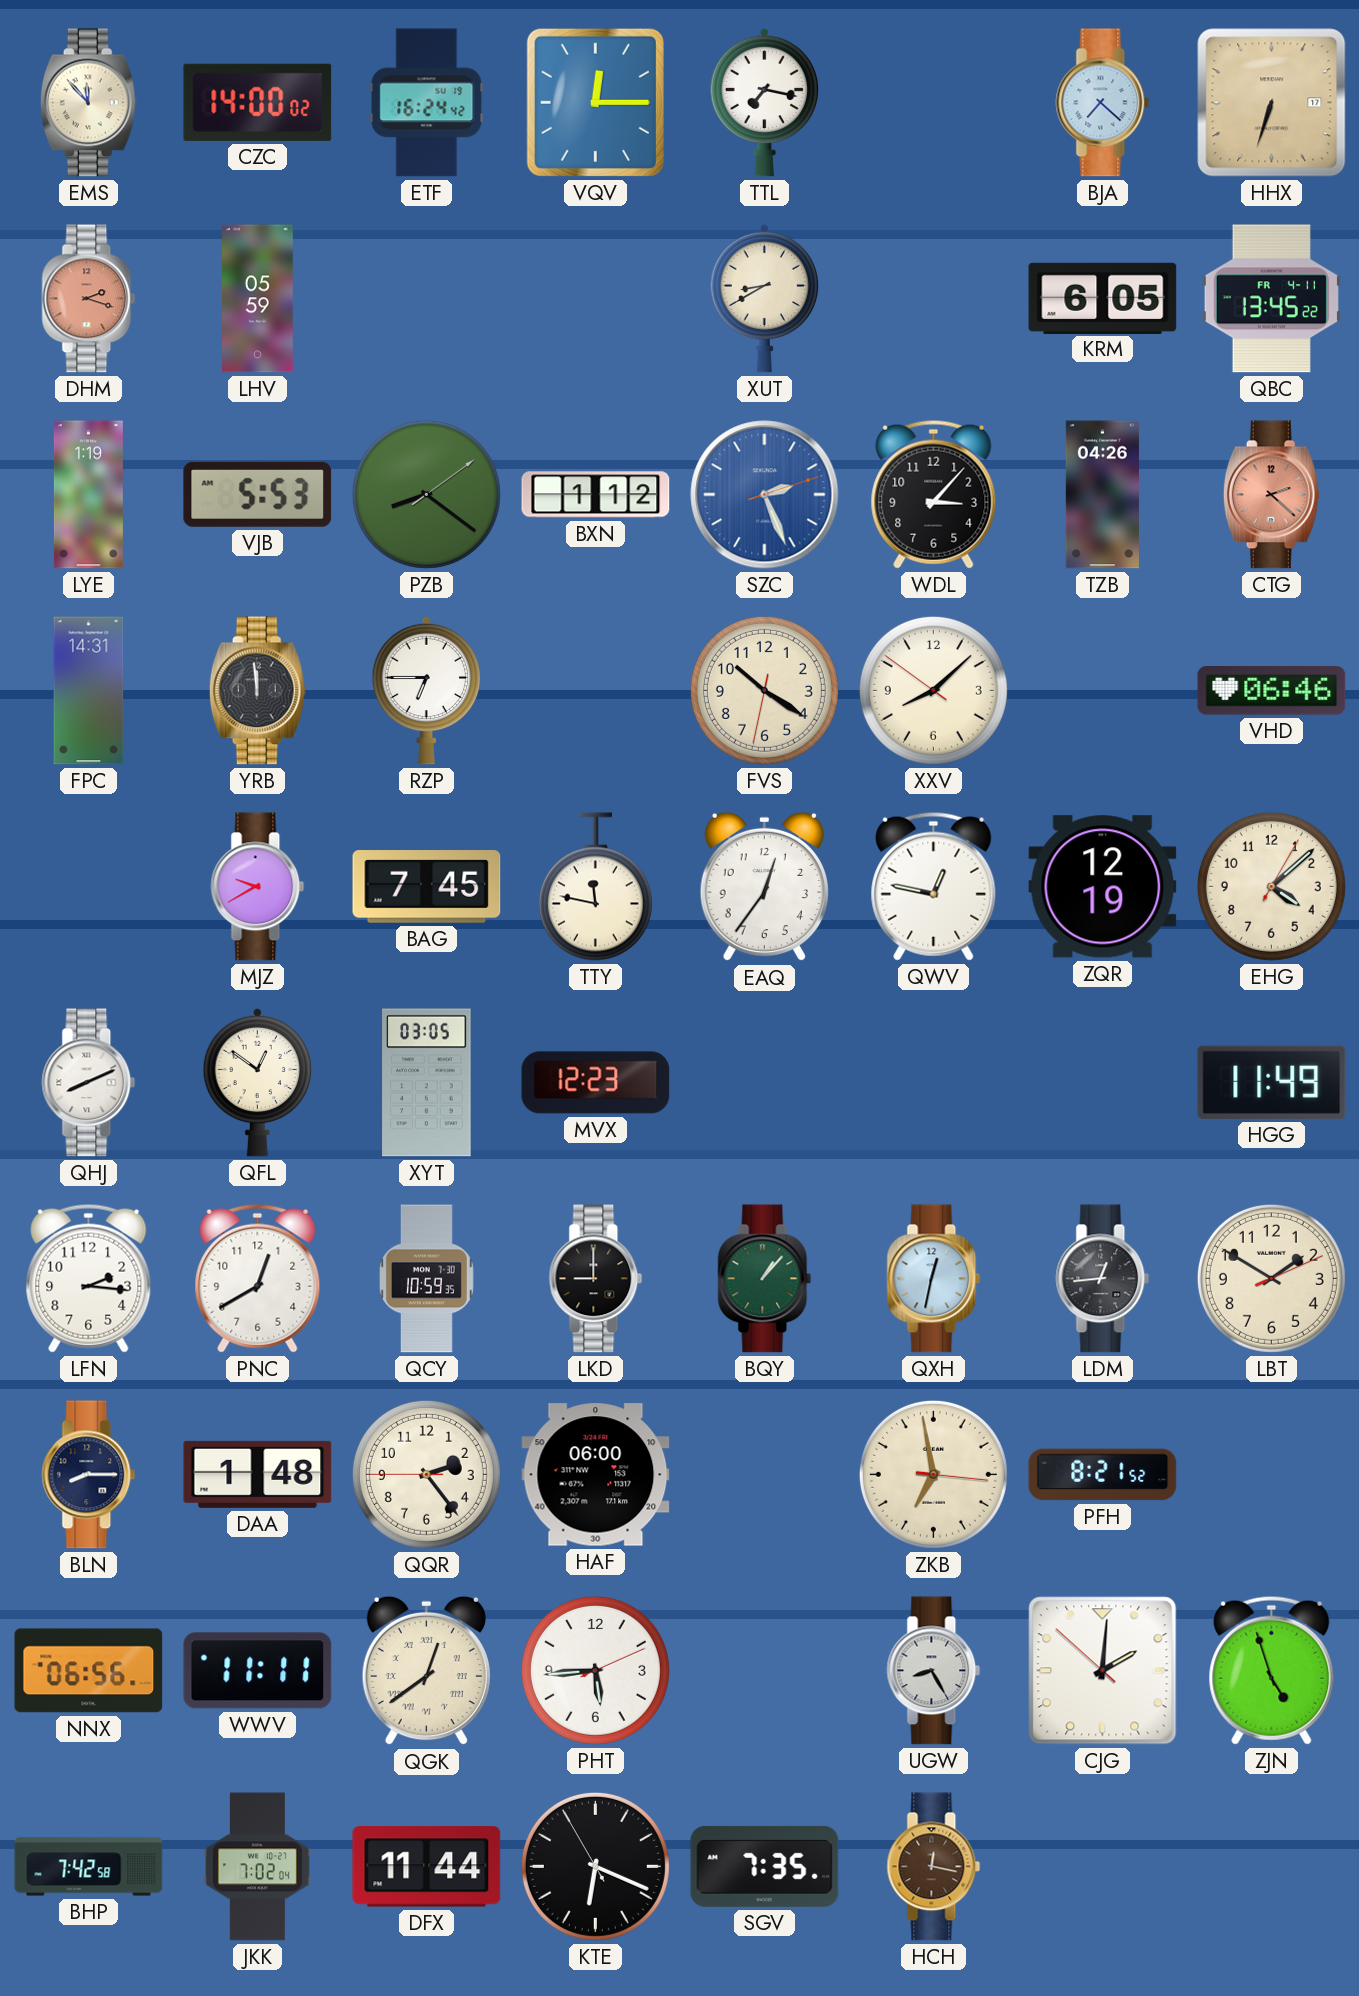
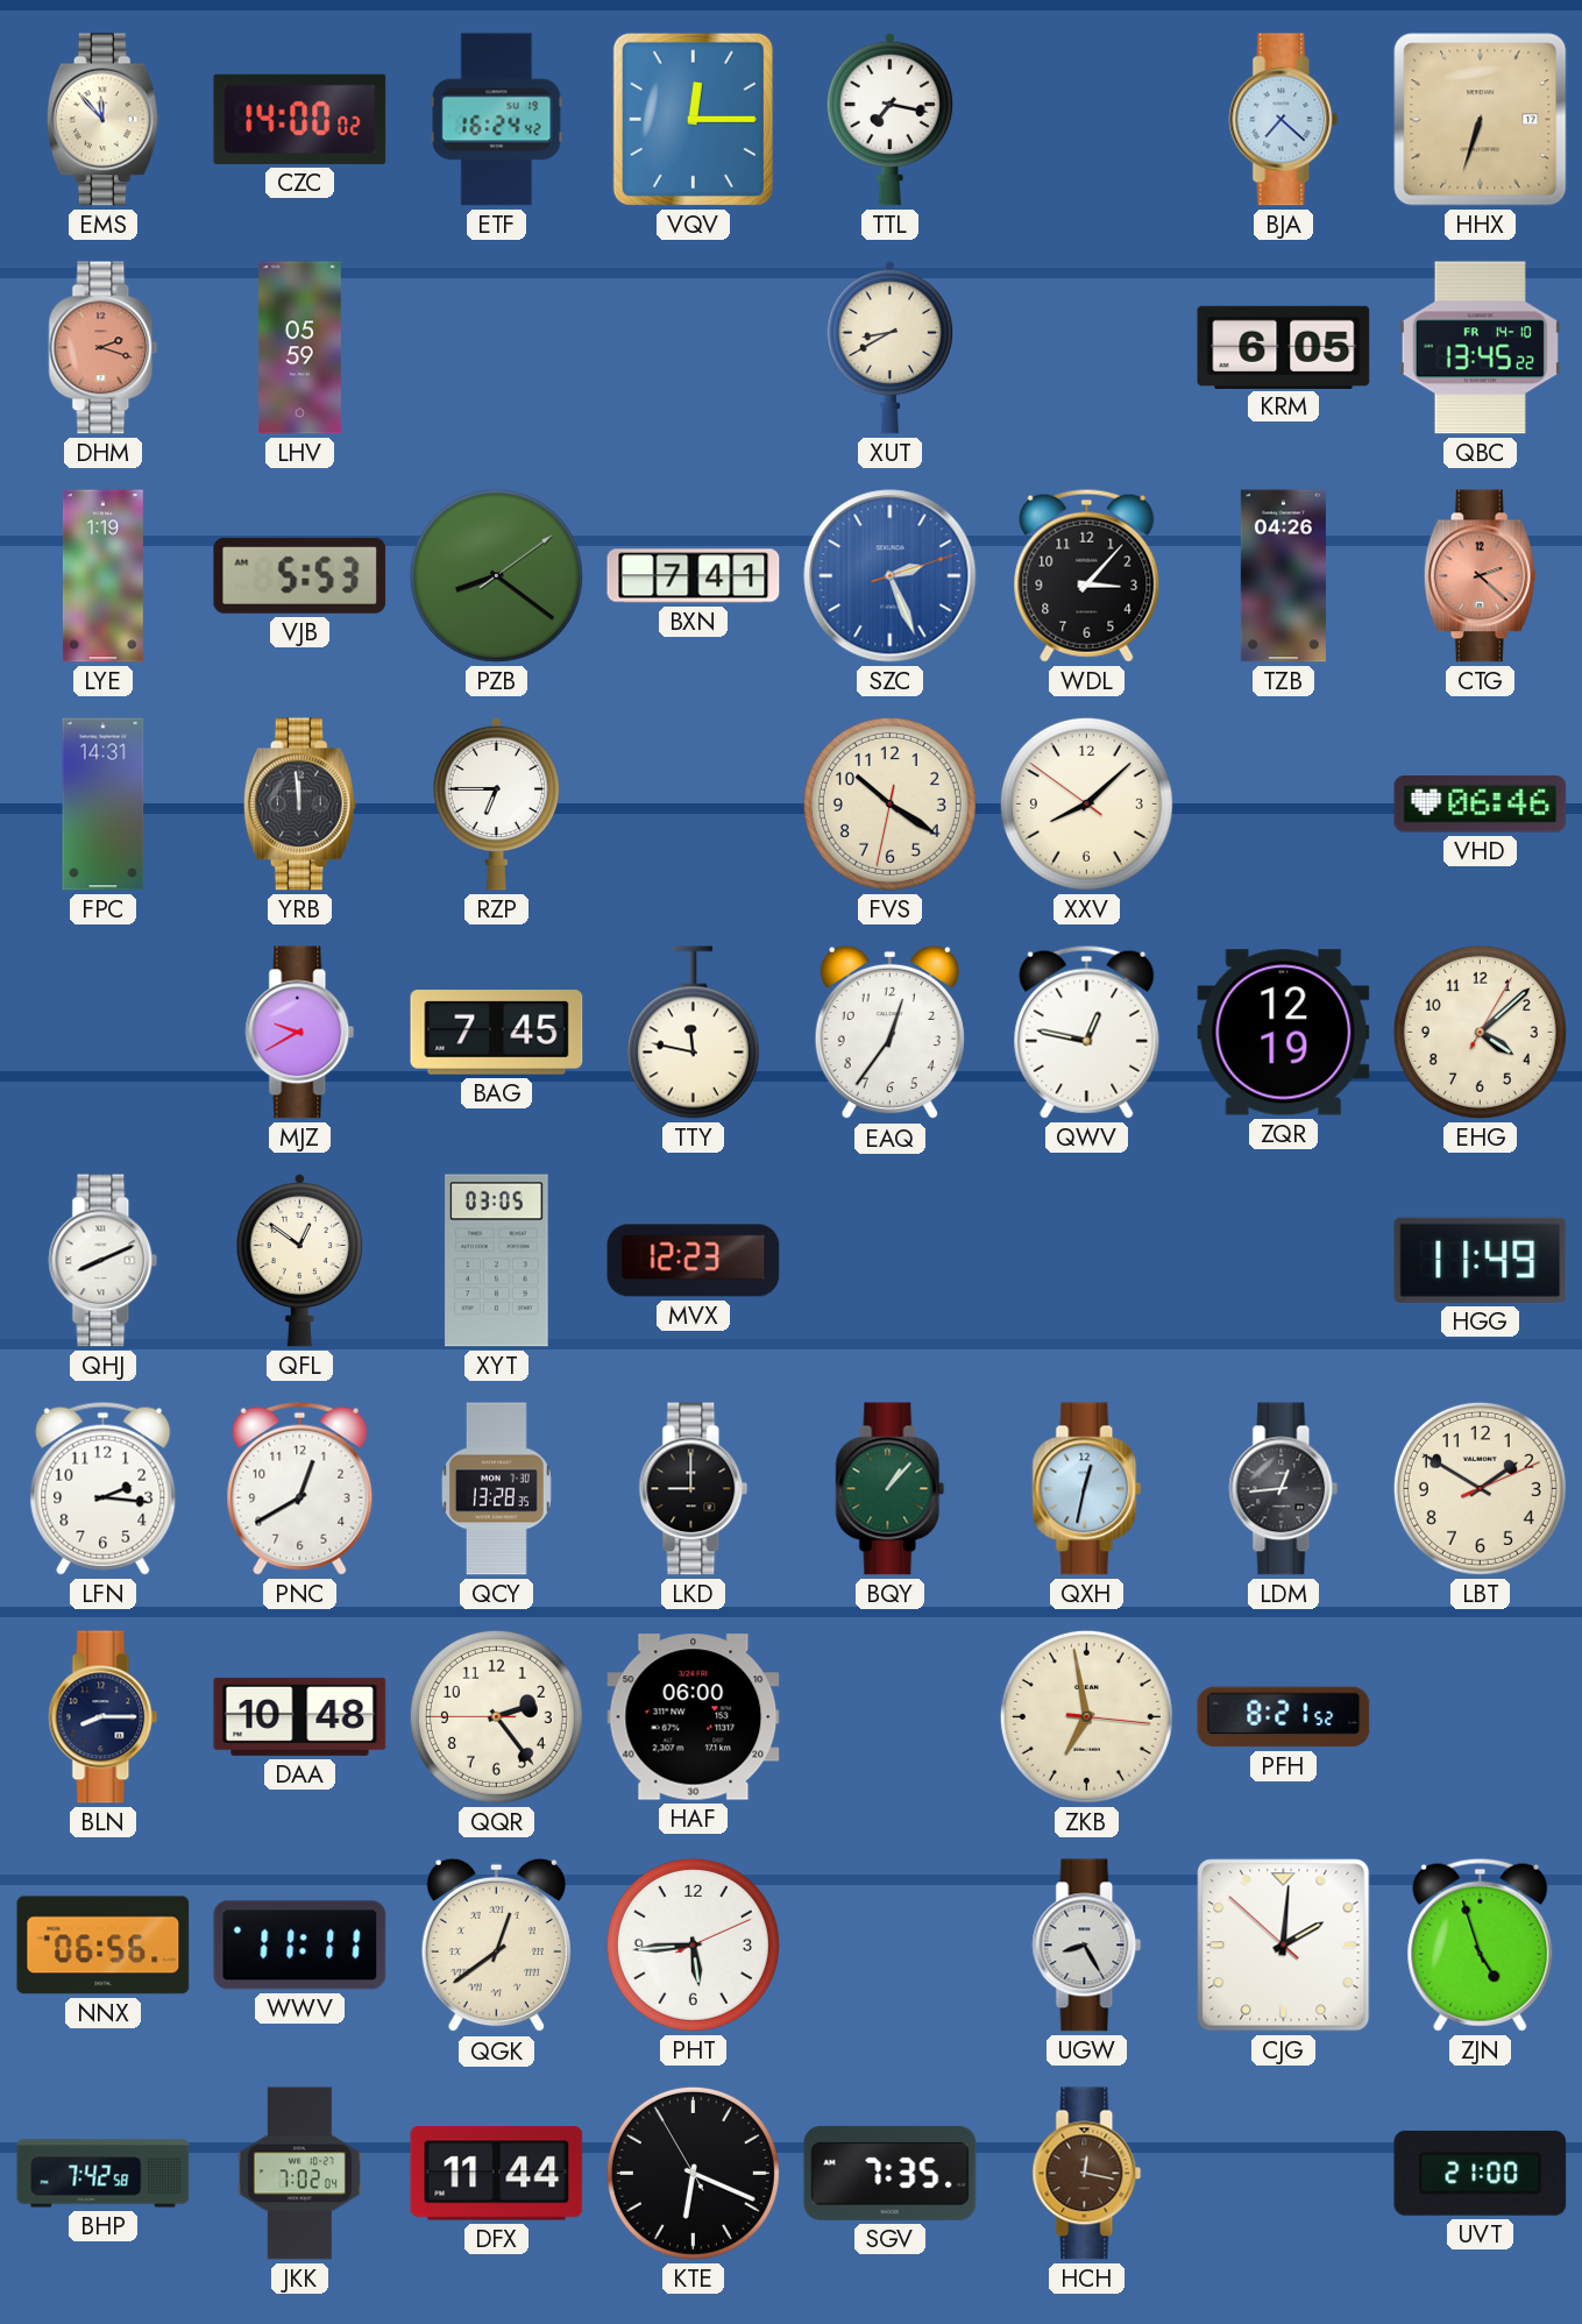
QBC date: FR 4-11 -> FR 14-10 (1480, 348)
BXN: 1:12 -> 7:41 (694, 576)
QCY: 10:59 -> 13:28 (496, 1489)
DAA: 1:48 -> 10:48 (300, 1716)
UVT: none -> 21:00 (1481, 2173)
